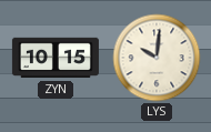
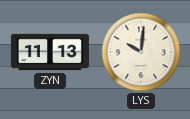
ZYN: 10:15 -> 11:13 (50, 52)
